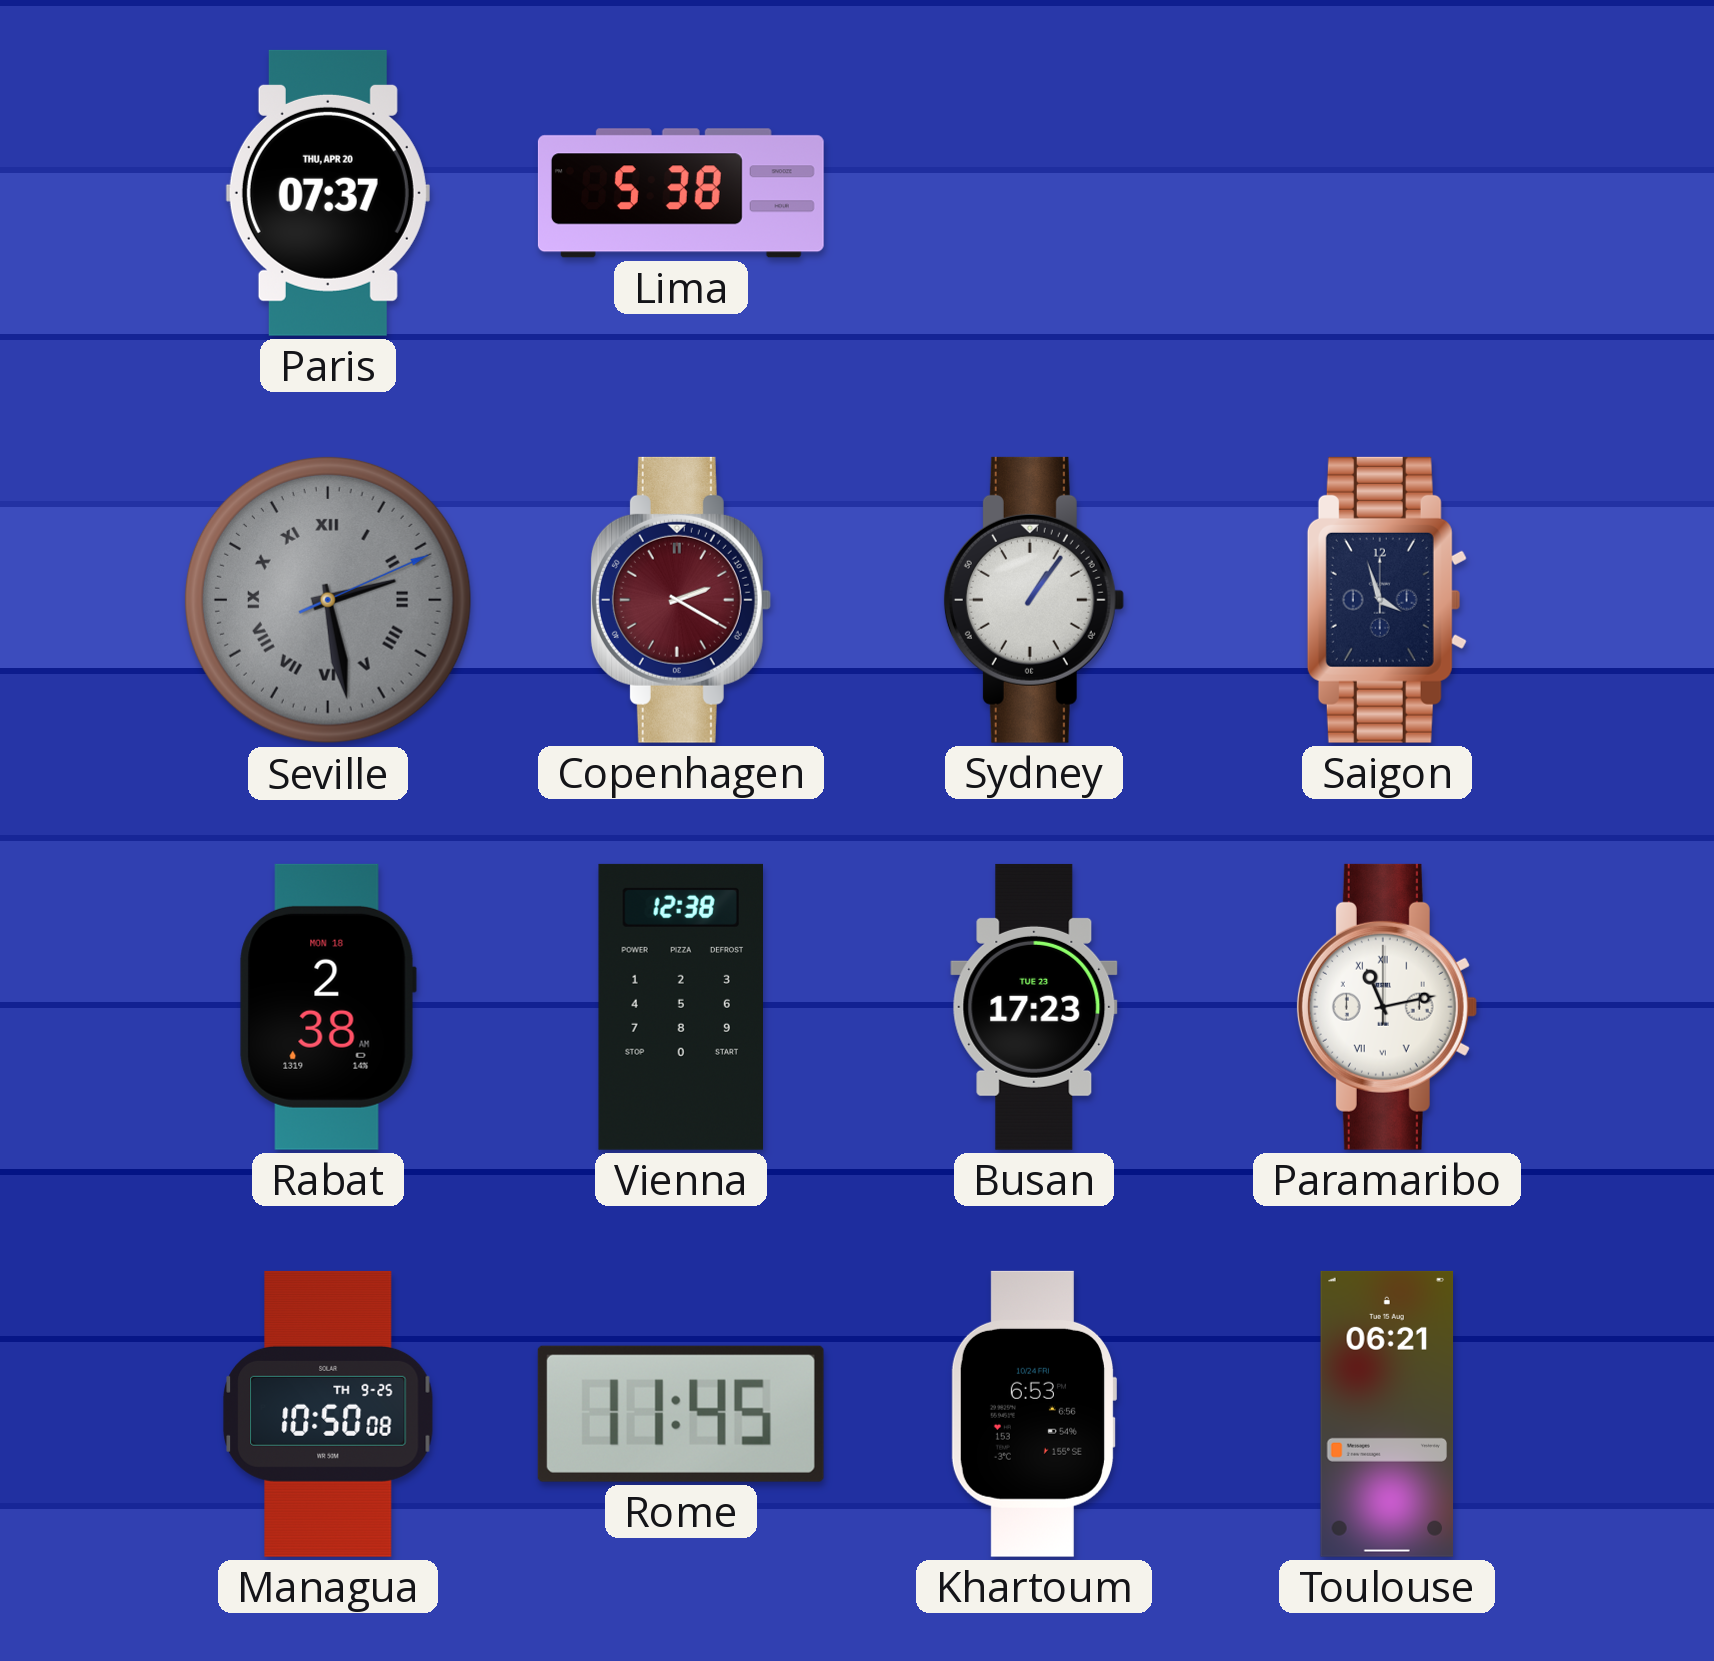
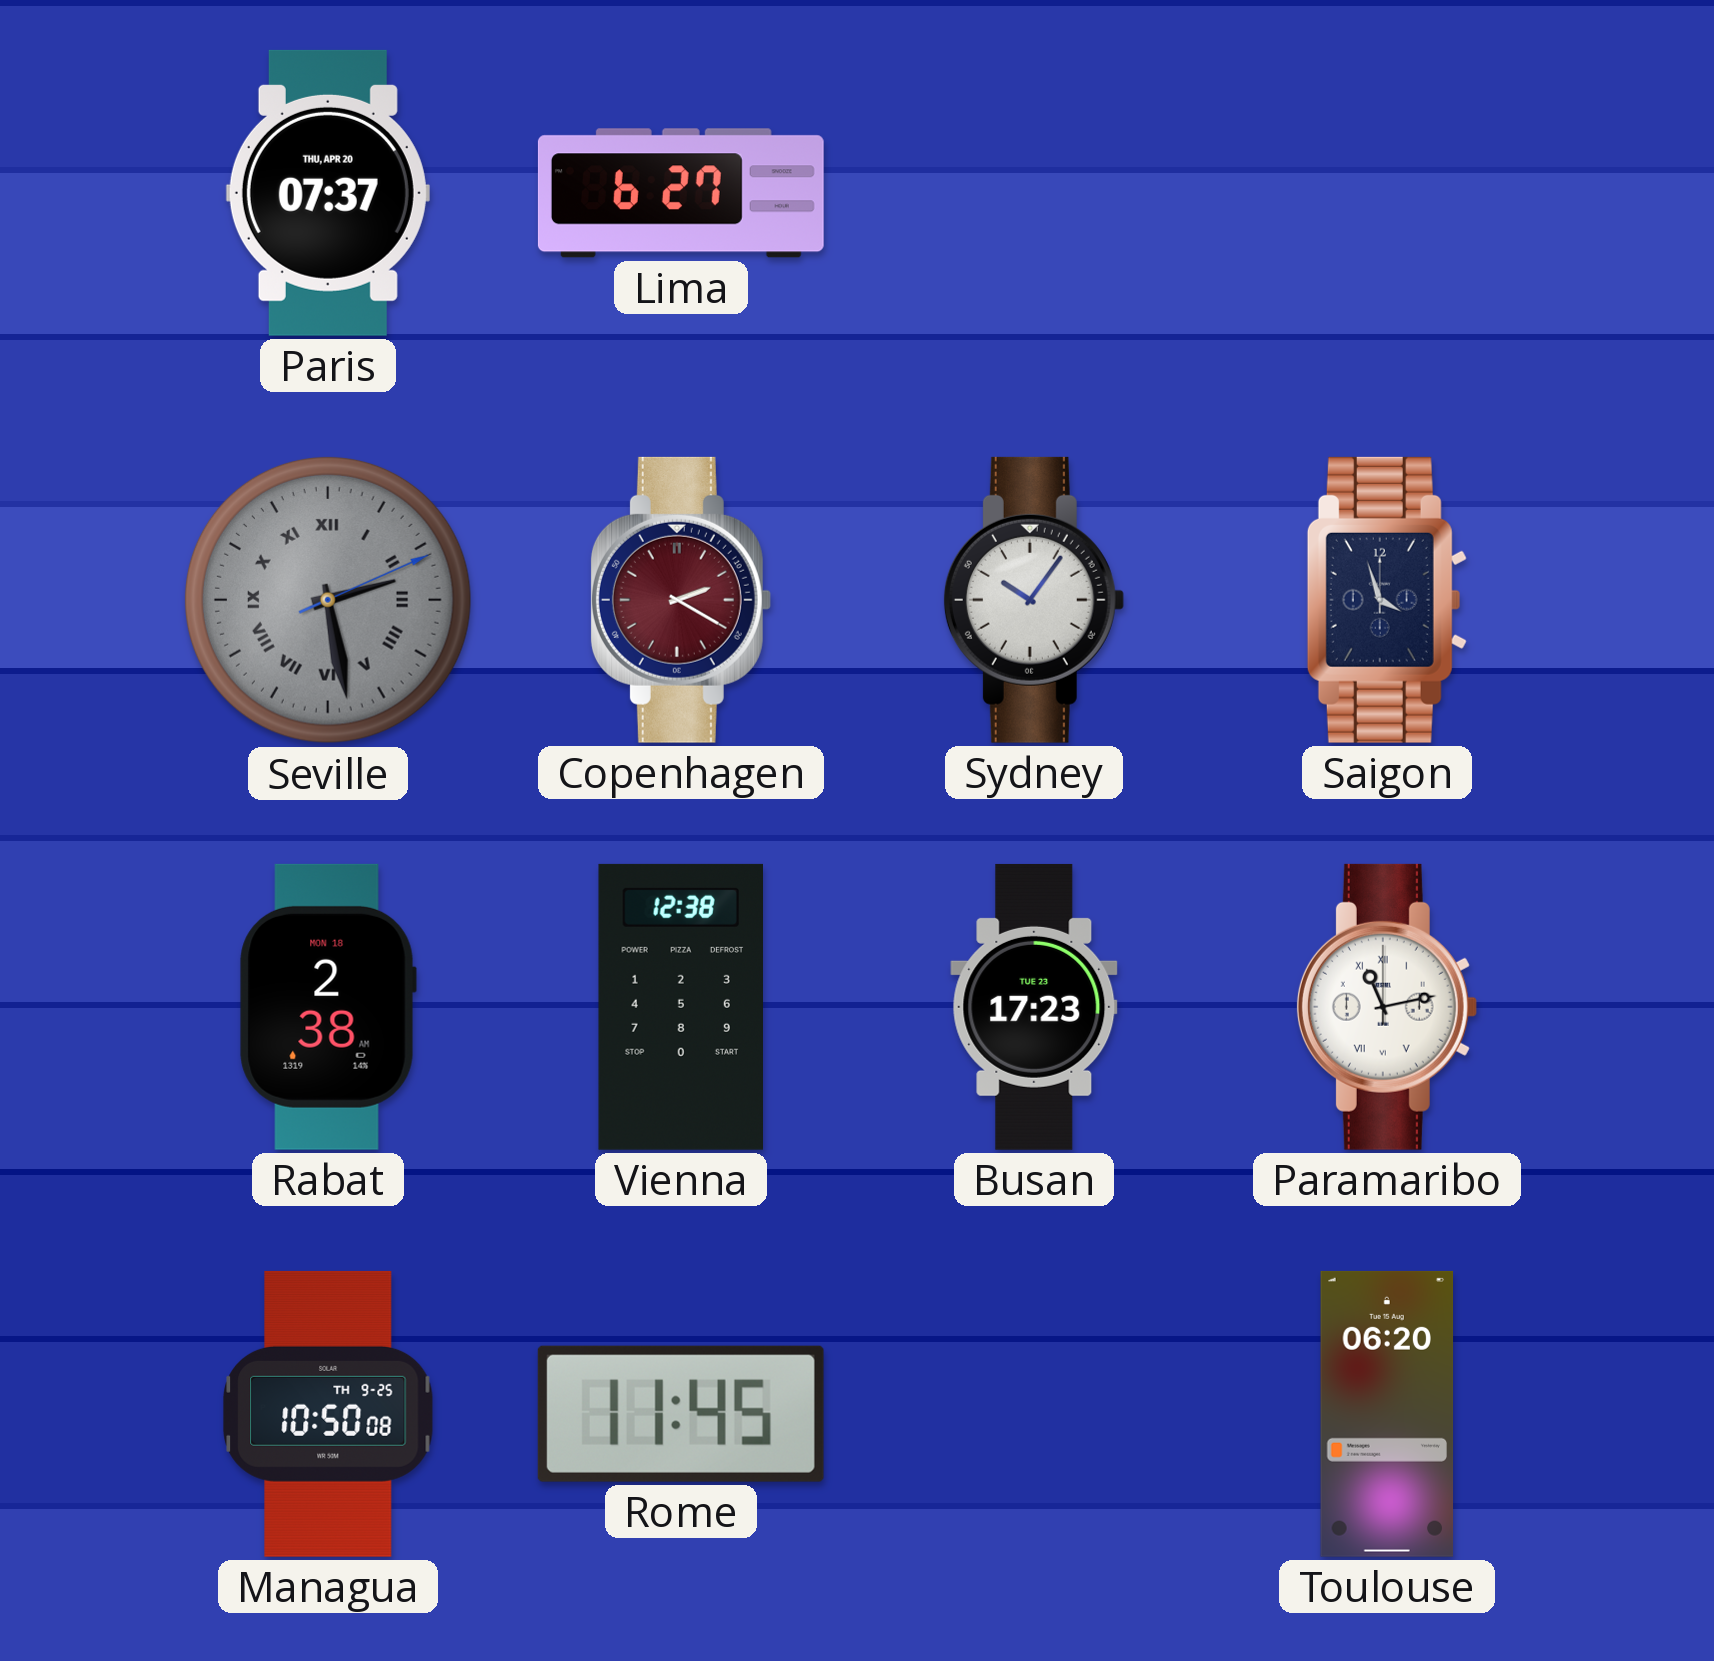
Lima: 5:38 -> 6:27 (681, 193)
Sydney: 1:06 -> 10:06 (1033, 600)
Khartoum: 6:53 -> none (1033, 1414)
Toulouse: 06:21 -> 06:20 (1387, 1414)
